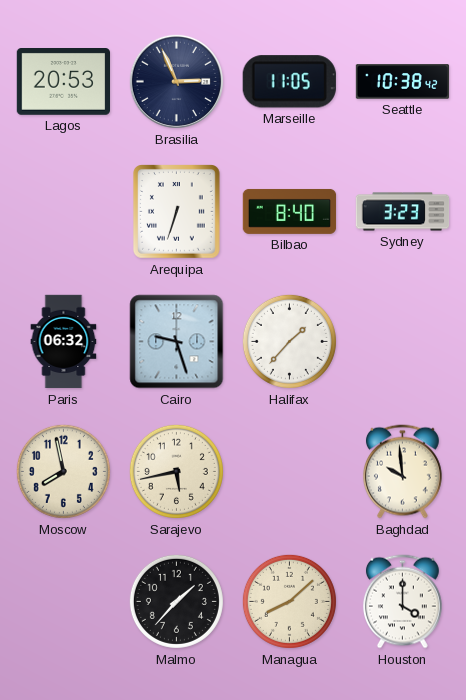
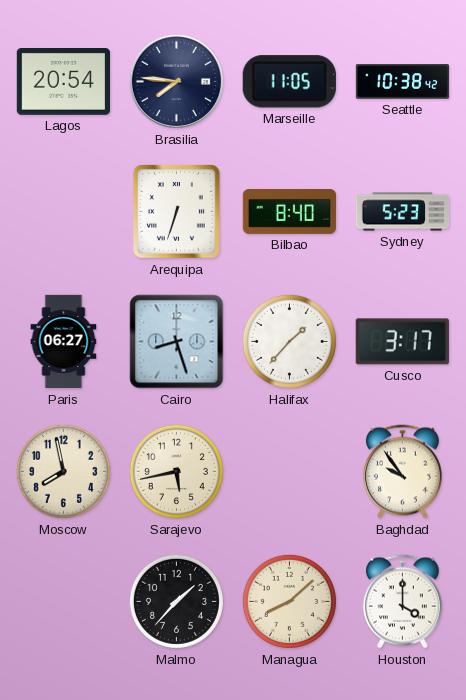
Lagos: 20:53 -> 20:54 (63, 82)
Brasilia: 2:56 -> 7:46 (176, 81)
Sydney: 3:23 -> 5:23 (403, 212)
Paris: 06:32 -> 06:27 (64, 342)
Cairo: 9:27 -> 8:27 (177, 342)
Cusco: none -> 3:17 (402, 342)
Baghdad: 9:59 -> 9:54 (402, 472)
